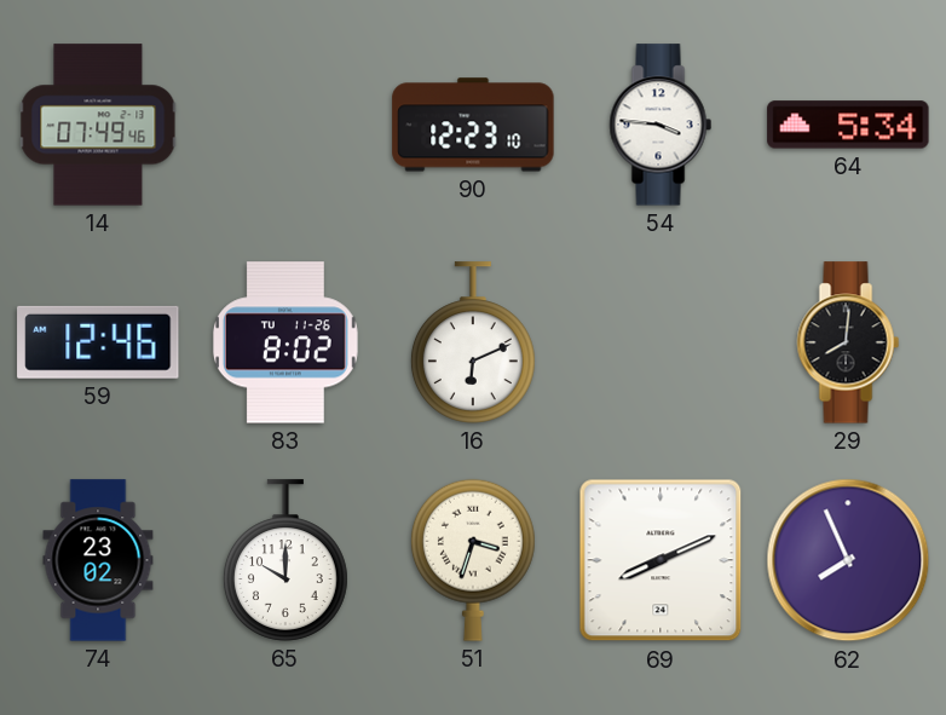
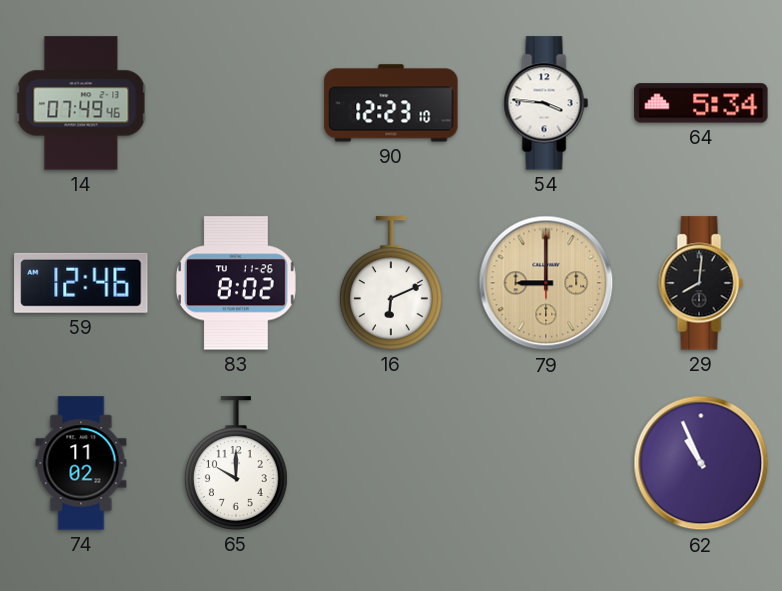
79: none -> 9:00 (546, 283)
74: 23:02 -> 11:02 (81, 463)
51: 3:33 -> none (473, 560)
69: 8:11 -> none (661, 560)
62: 7:56 -> 10:56 (701, 463)
